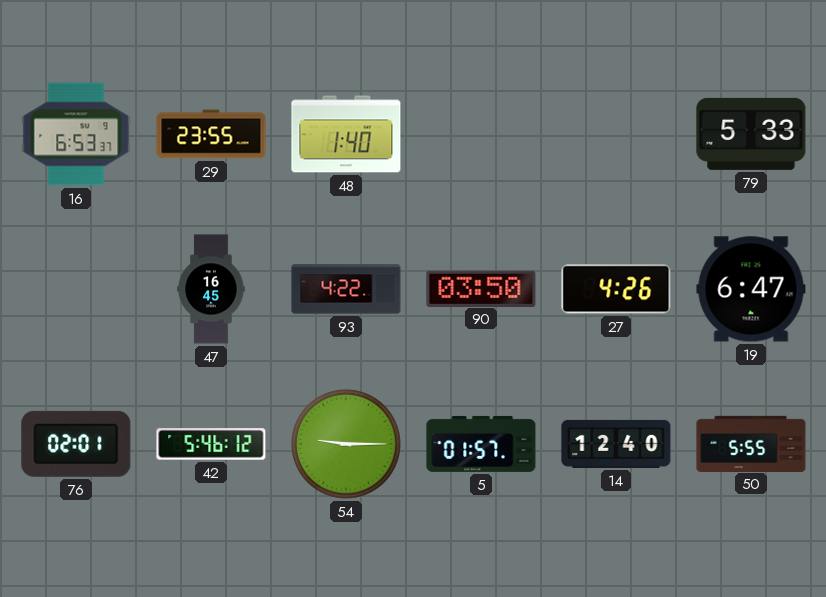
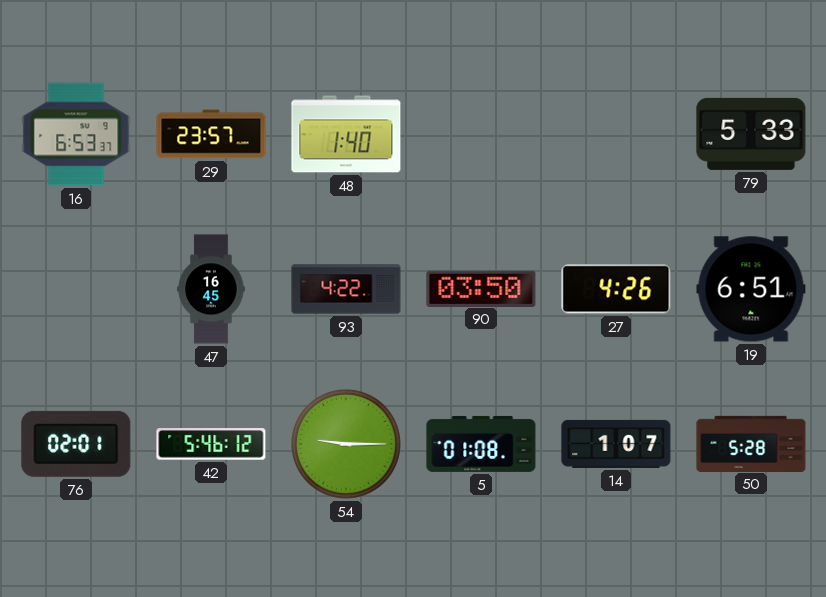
29: 23:55 -> 23:57 (211, 134)
19: 6:47 -> 6:51 (751, 289)
5: 01:57 -> 01:08 (481, 444)
14: 12:40 -> 1:07 (616, 444)
50: 5:55 -> 5:28 (751, 443)
